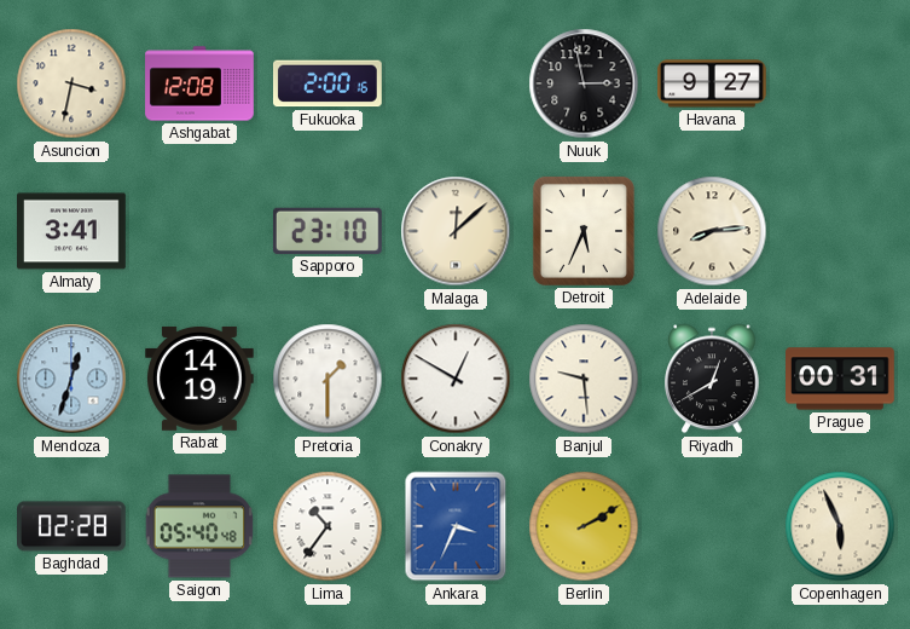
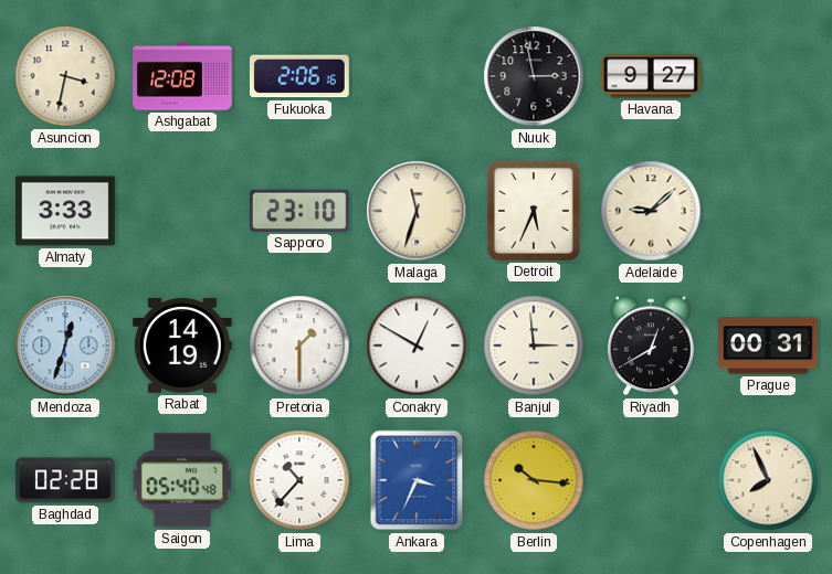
Fukuoka: 2:00 -> 2:06 (299, 76)
Almaty: 3:41 -> 3:33 (66, 211)
Malaga: 12:08 -> 11:33 (417, 211)
Adelaide: 8:14 -> 9:08 (651, 211)
Banjul: 9:29 -> 2:59 (534, 346)
Lima: 10:36 -> 10:37 (299, 480)
Berlin: 2:10 -> 10:16 (534, 480)
Copenhagen: 5:56 -> 7:56 (768, 480)
